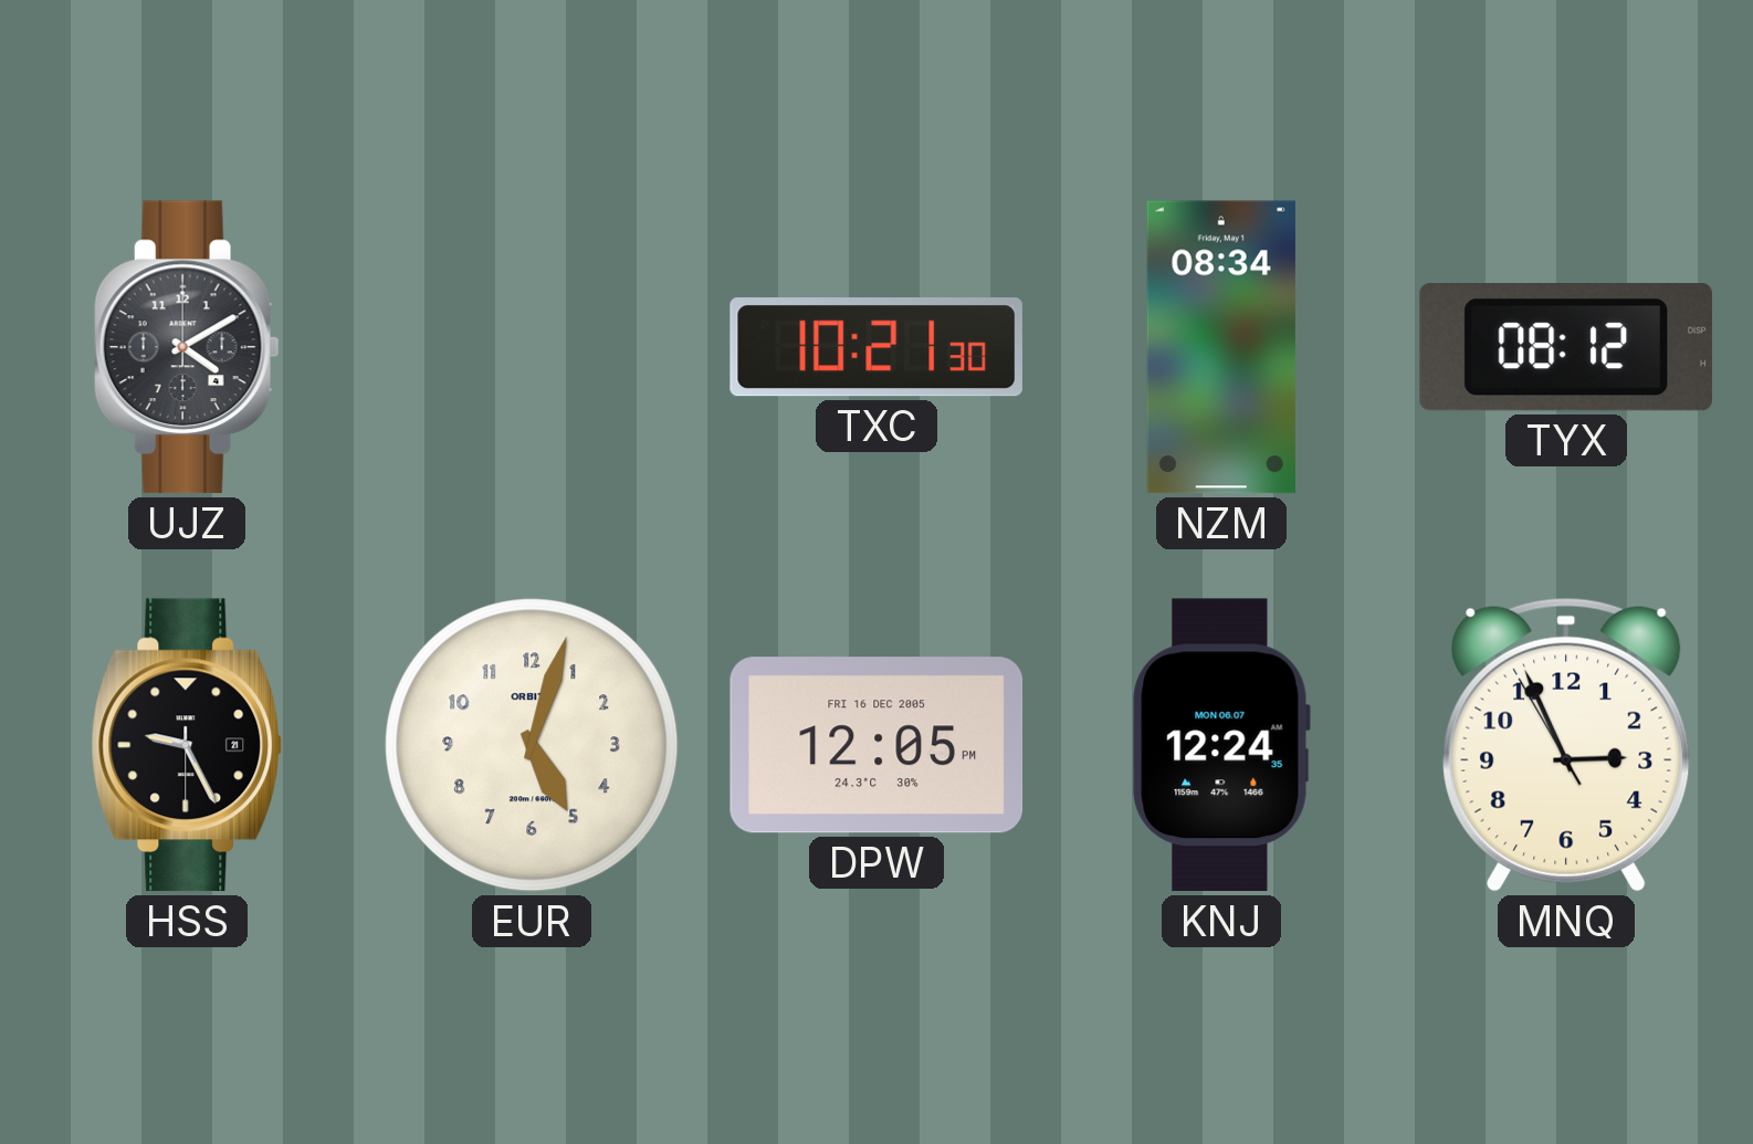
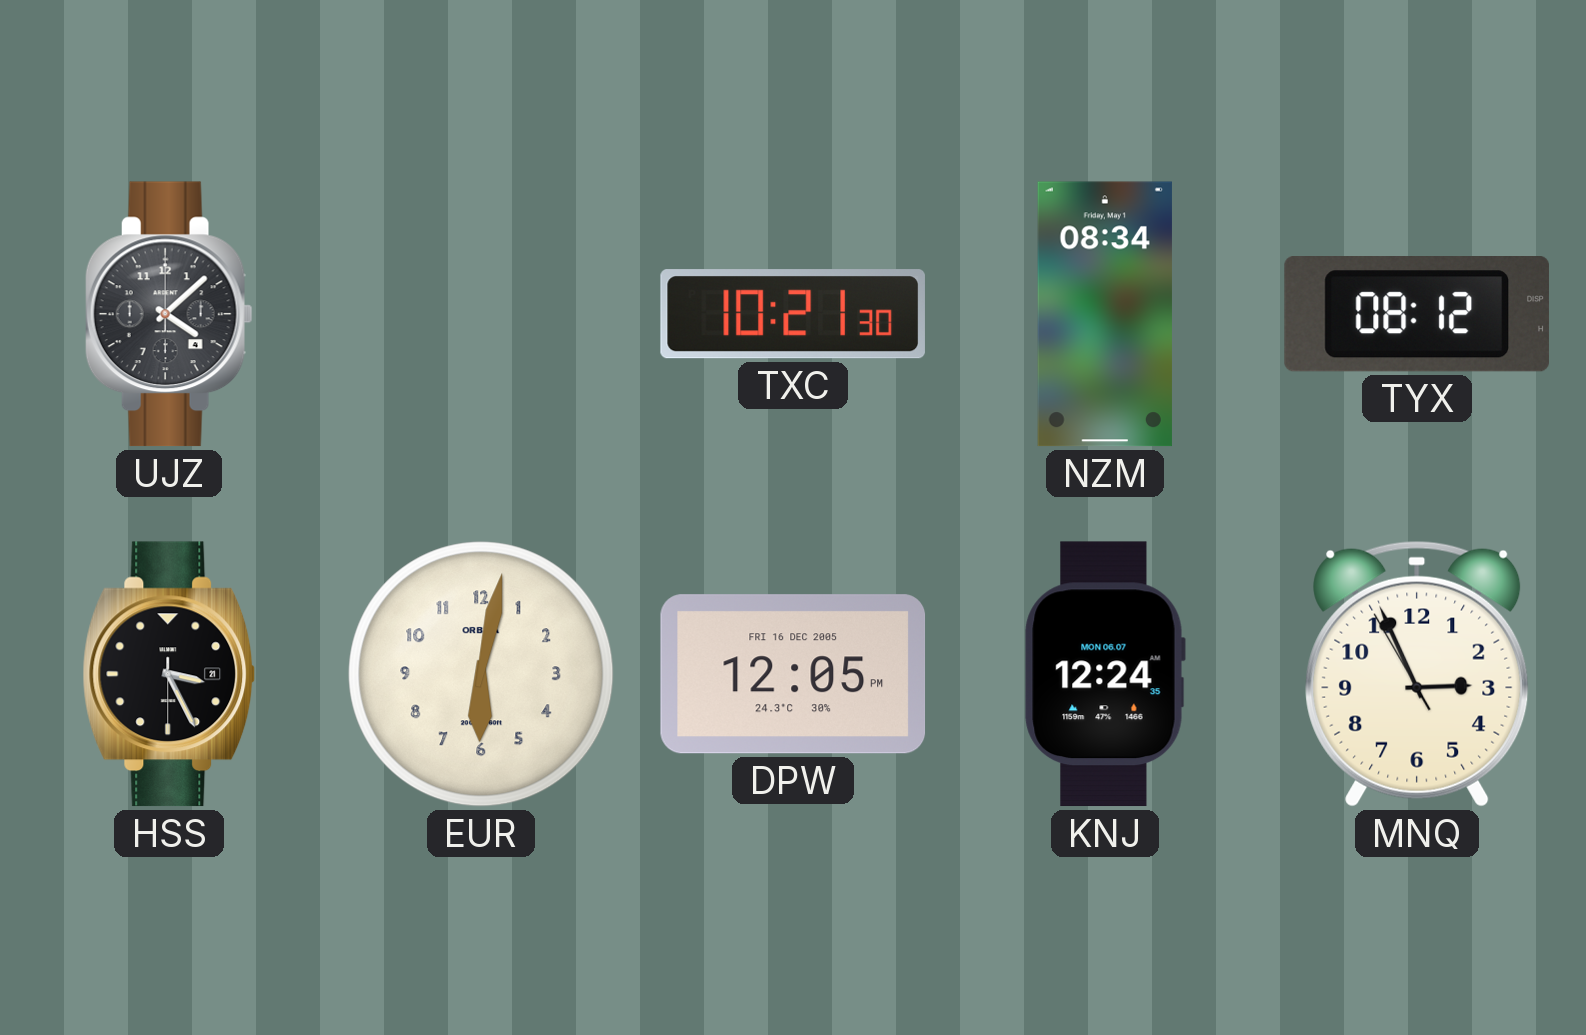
UJZ: 4:10 -> 4:08 (169, 314)
HSS: 9:25 -> 3:25 (169, 674)
EUR: 5:03 -> 6:02 (481, 674)
